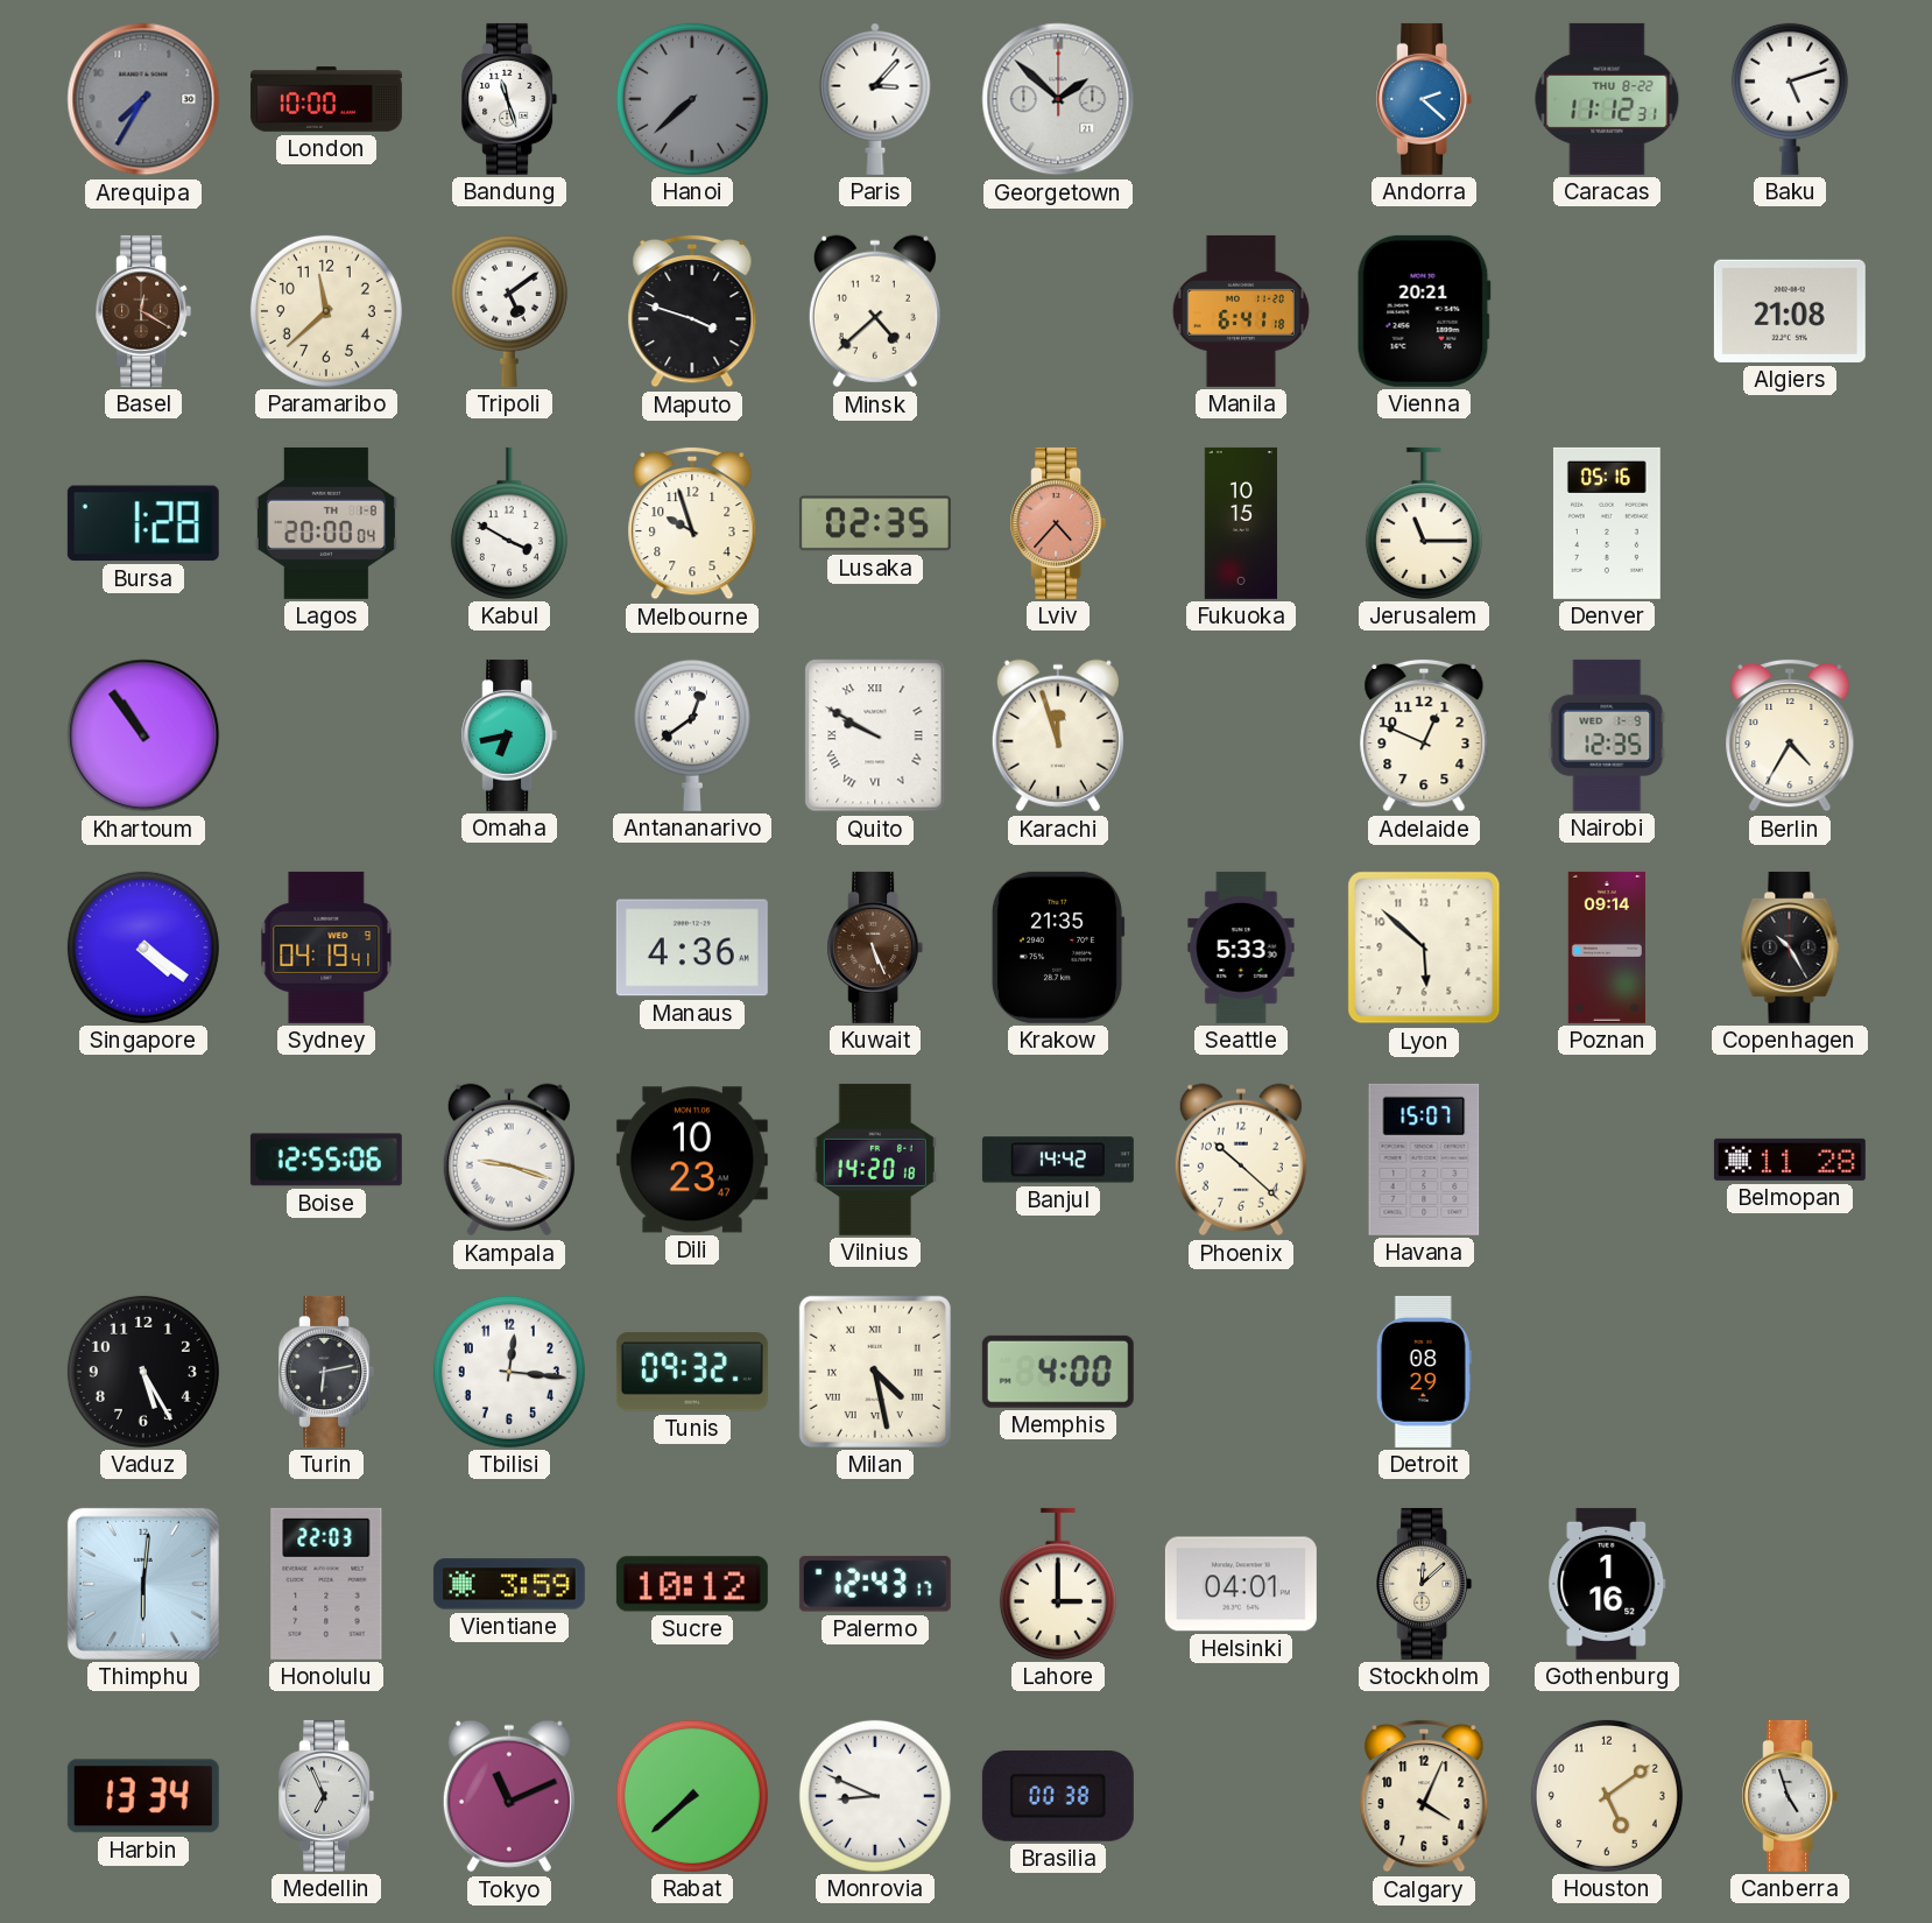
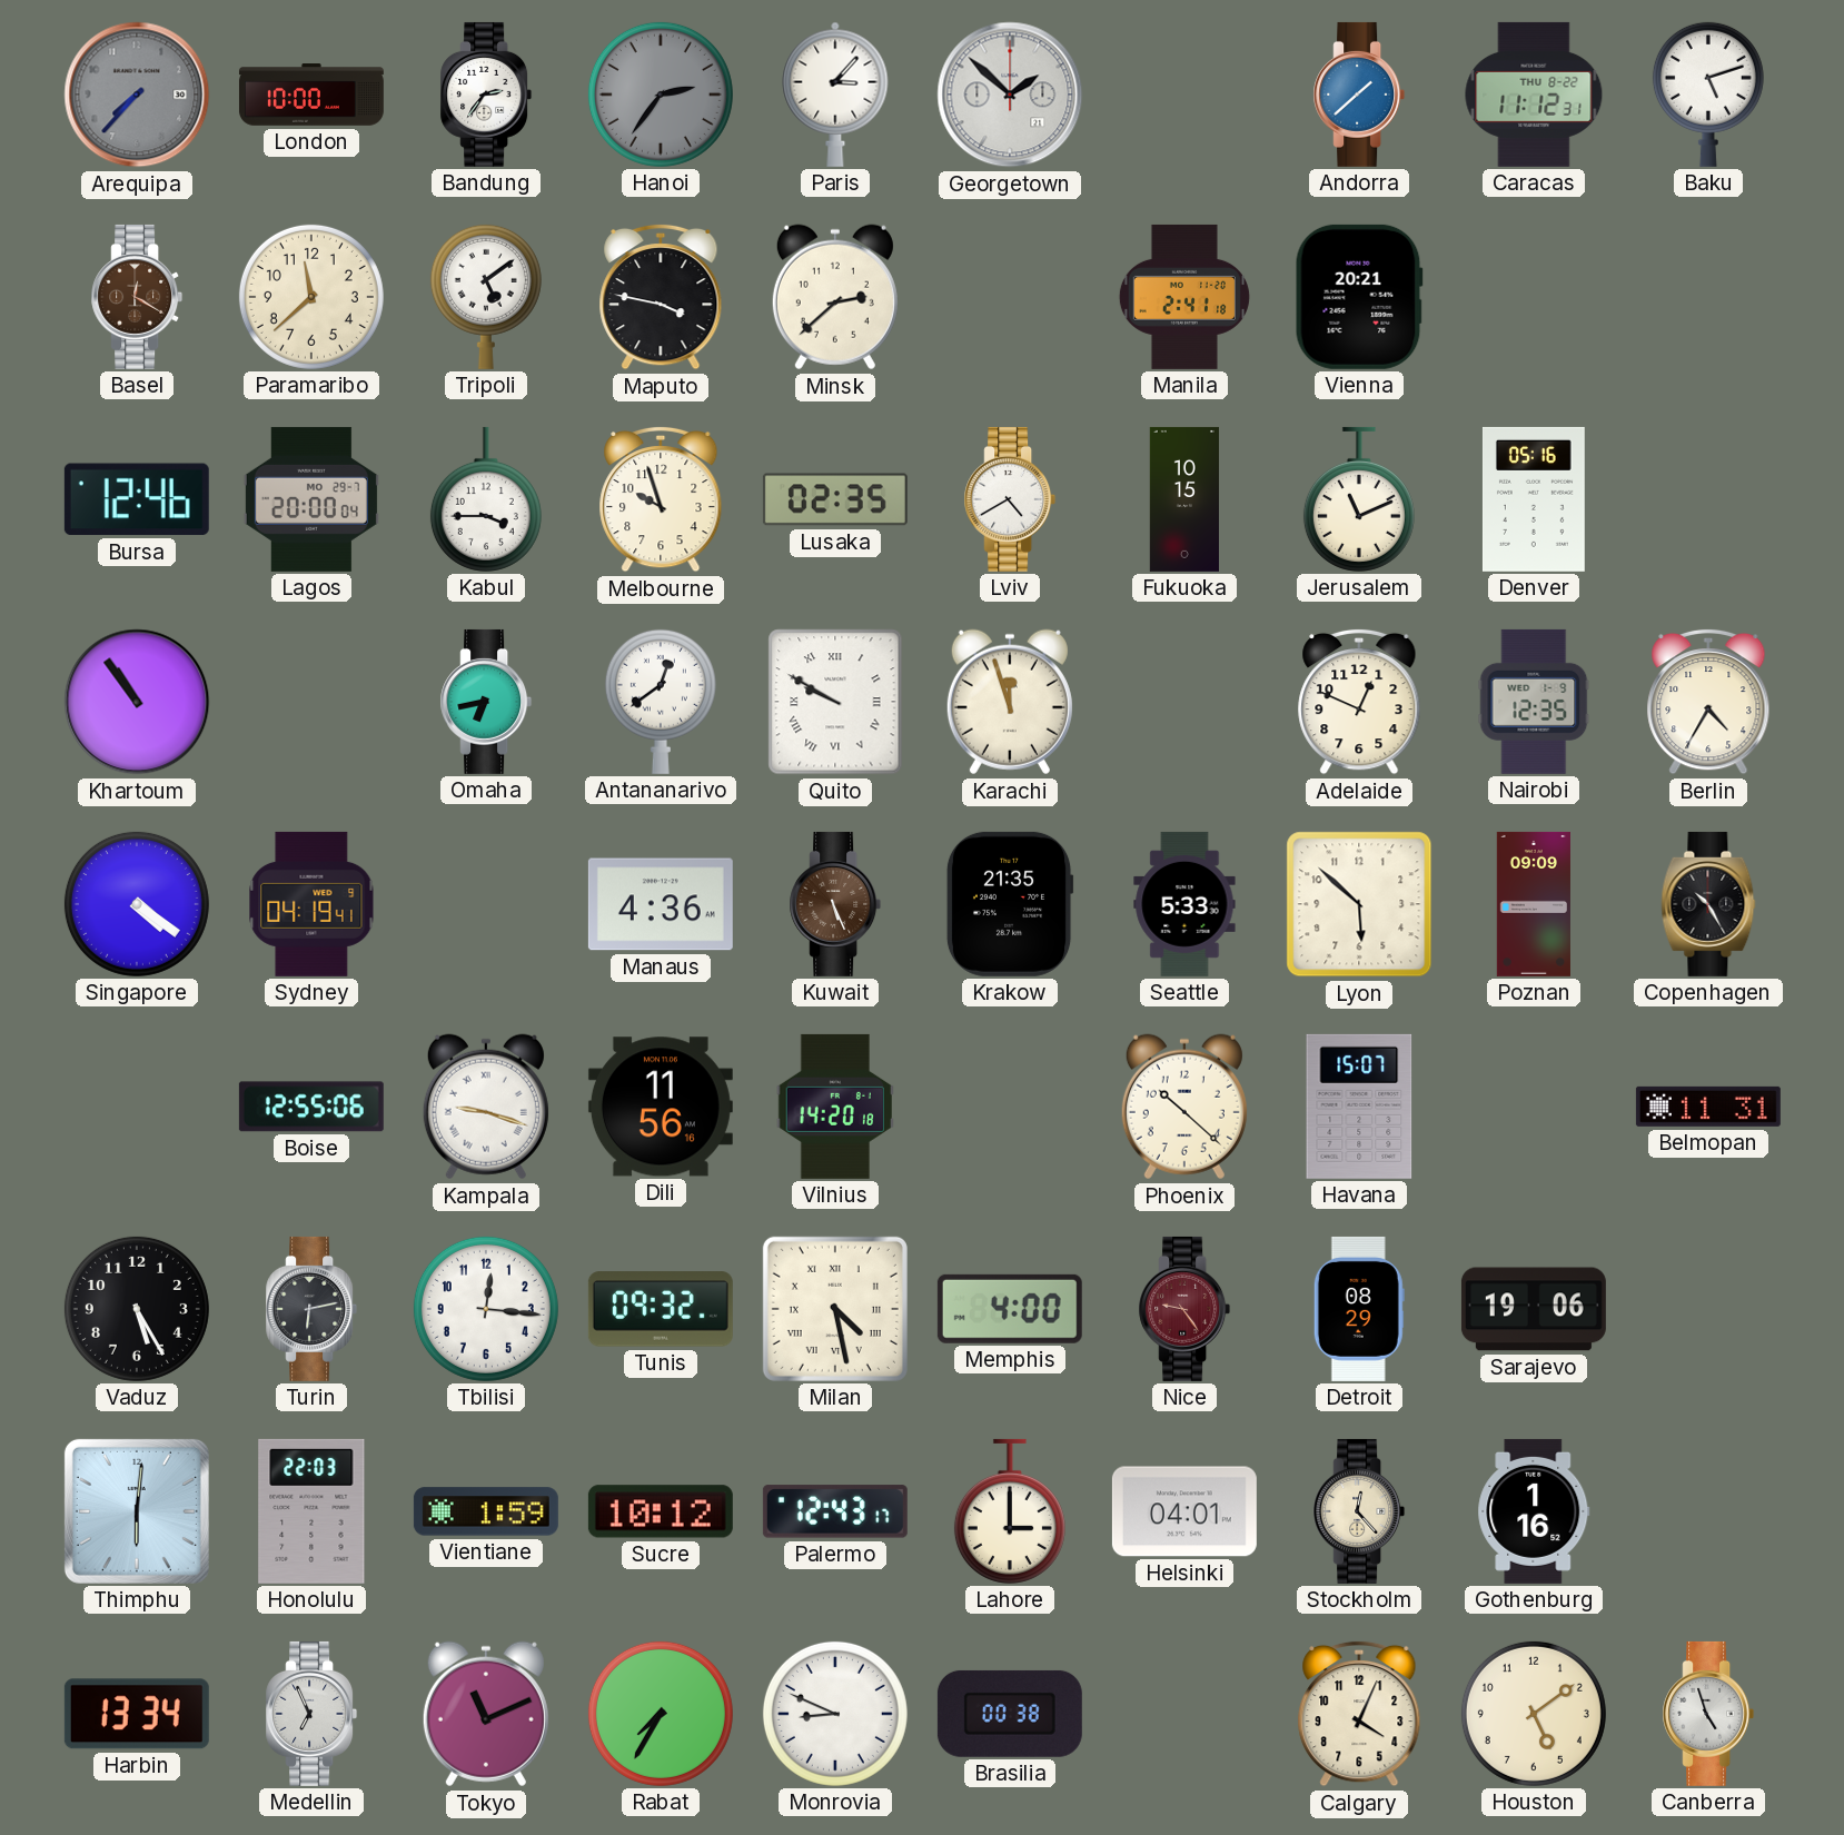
Arequipa: 7:35 -> 7:37 (137, 95)
Bandung: 11:27 -> 2:36 (486, 95)
Hanoi: 7:38 -> 2:36 (661, 95)
Andorra: 2:22 -> 1:38 (1359, 95)
Maputo: 3:48 -> 3:47 (661, 297)
Minsk: 4:38 -> 2:38 (835, 297)
Manila: 6:41 -> 2:41 (1184, 297)
Algiers: 21:08 -> none (1790, 311)
Bursa: 1:28 -> 12:46 (137, 499)
Lagos date: TH 1-8 -> MO 29-7 (311, 499)
Kabul: 3:50 -> 3:45 (486, 499)
Lviv: 4:37 -> 4:40 (1010, 499)
Lviv dial: salmon -> white (1010, 499)
Jerusalem: 11:15 -> 11:11 (1359, 499)
Poznan: 09:14 -> 09:09 (1534, 904)
Dili: 10:23 -> 11:56 (661, 1107)
Banjul: 14:42 -> none (1058, 1160)
Belmopan: 11:28 -> 11:31 (1708, 1107)
Nice: none -> 9:24 (1184, 1309)
Sarajevo: none -> 19:06 (1534, 1309)
Vientiane: 3:59 -> 1:59 (486, 1511)
Stockholm: 12:08 -> 12:23 (1359, 1511)
Rabat: 7:38 -> 7:35 (661, 1714)
